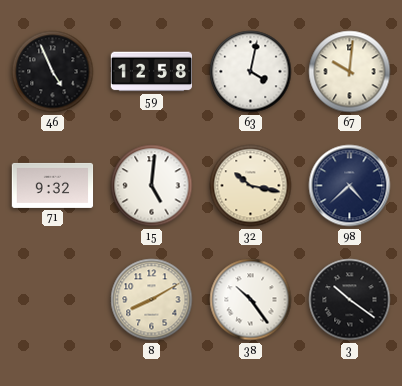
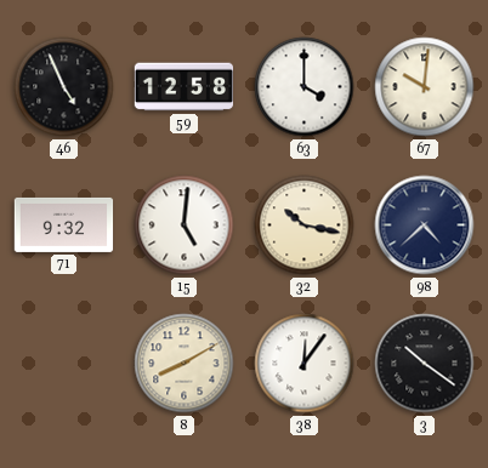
63: 4:02 -> 4:00 (305, 87)
38: 10:24 -> 12:06 (305, 364)
